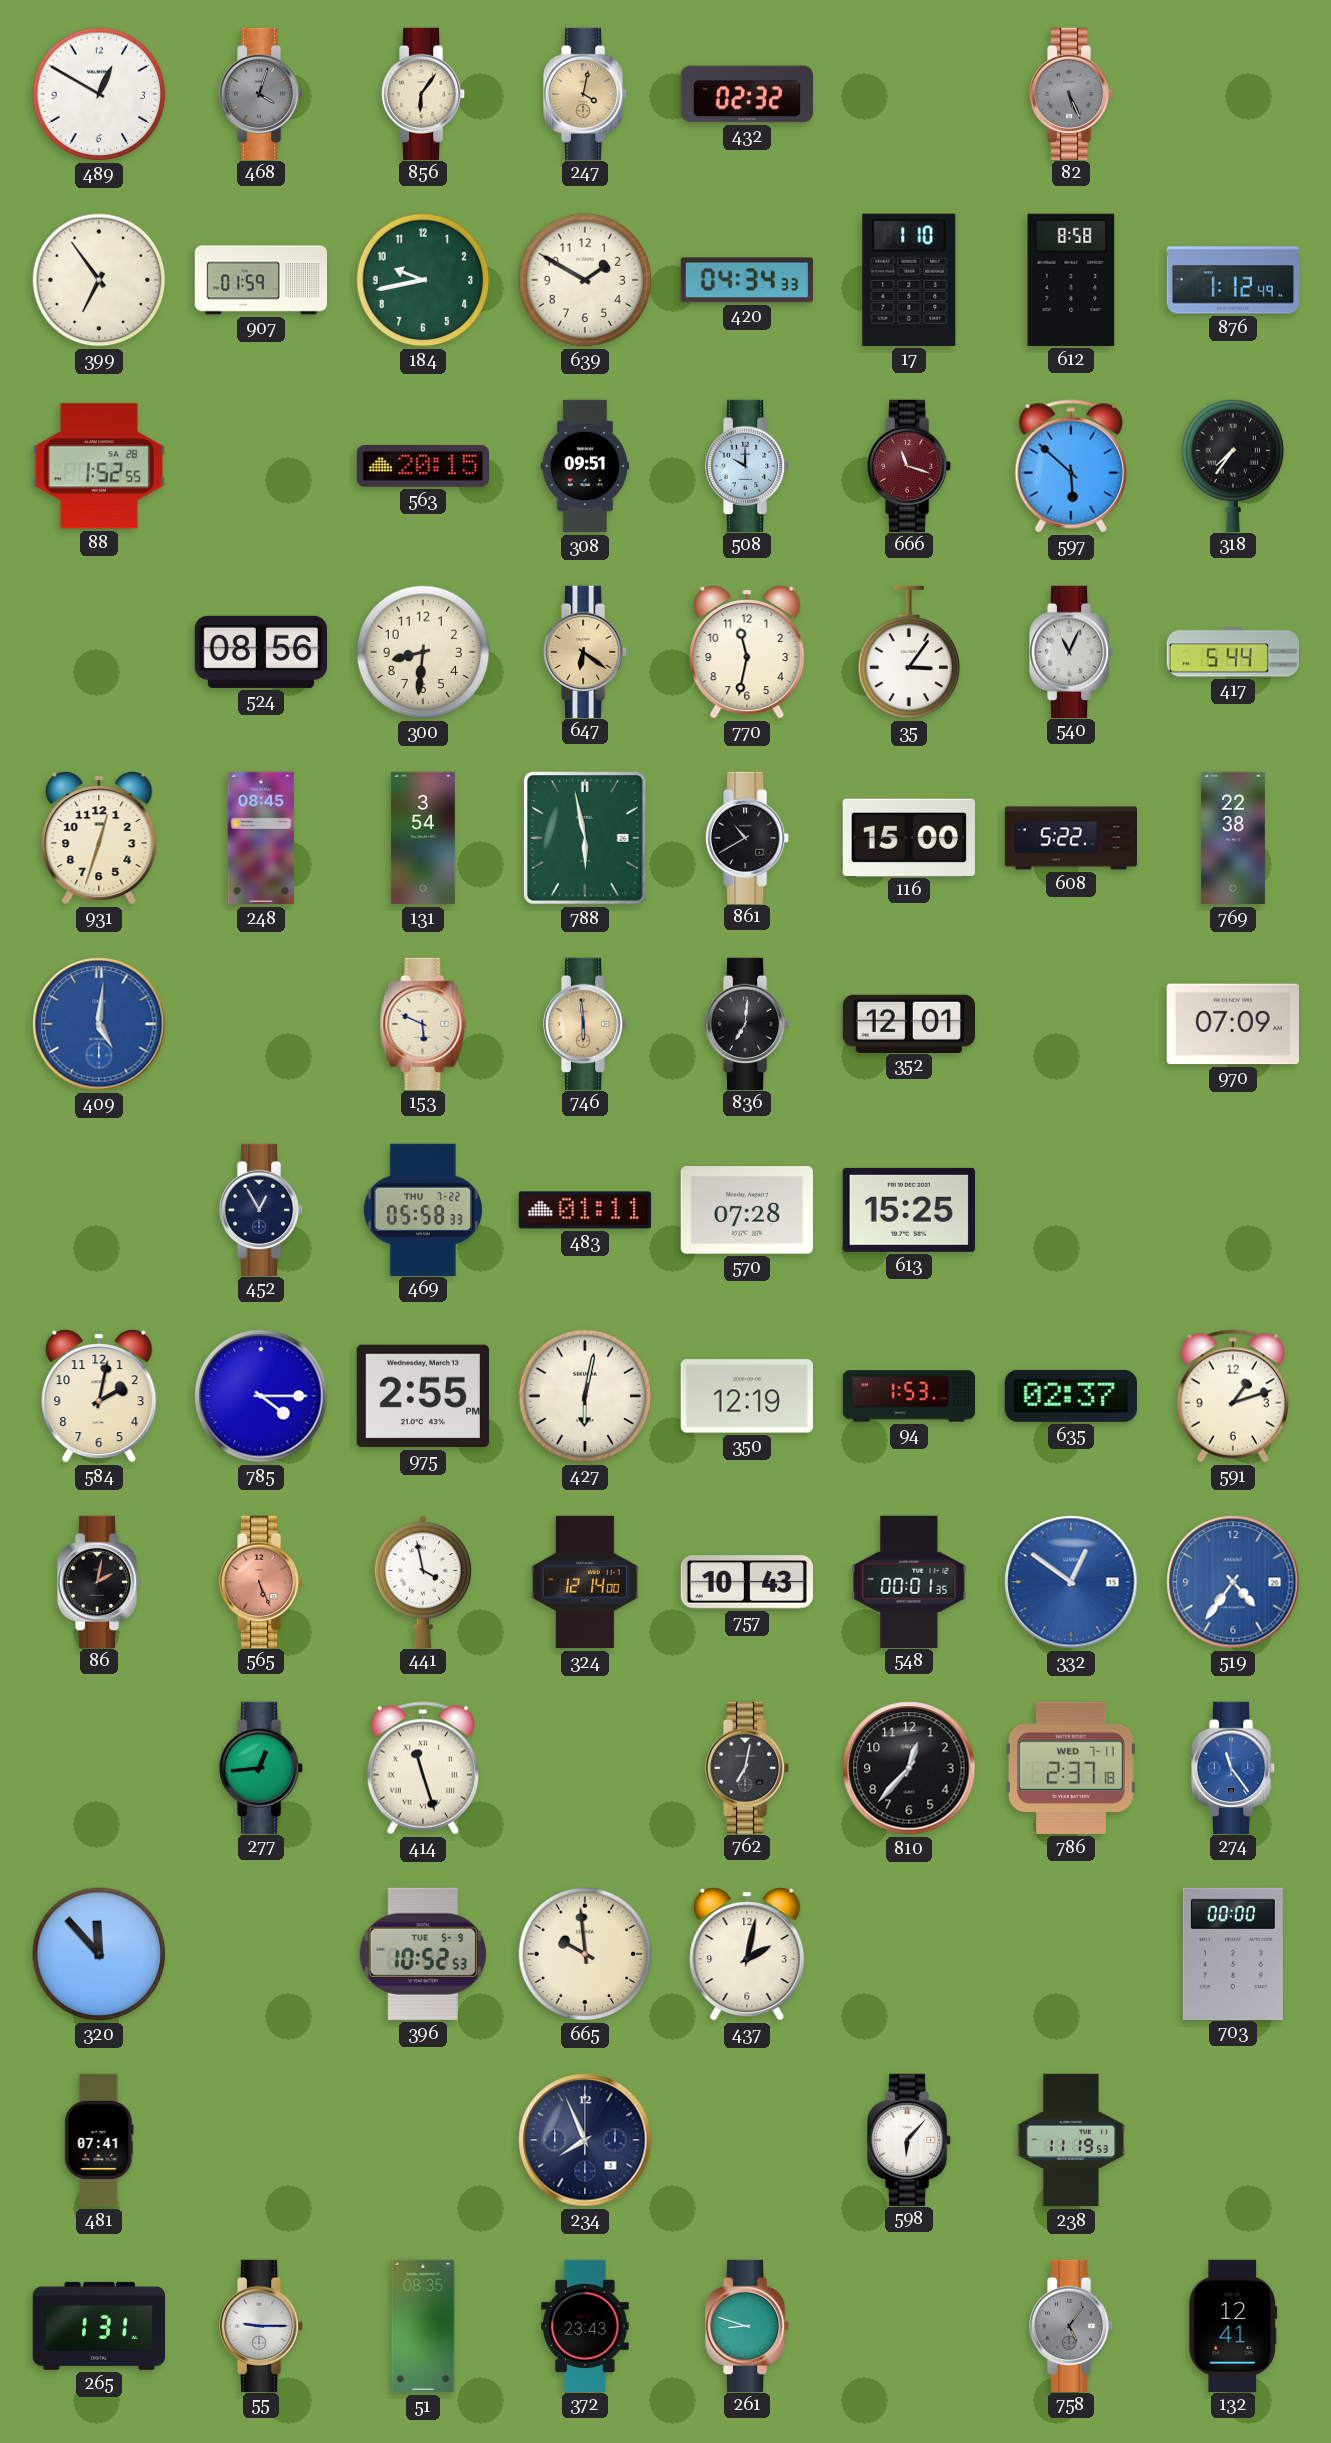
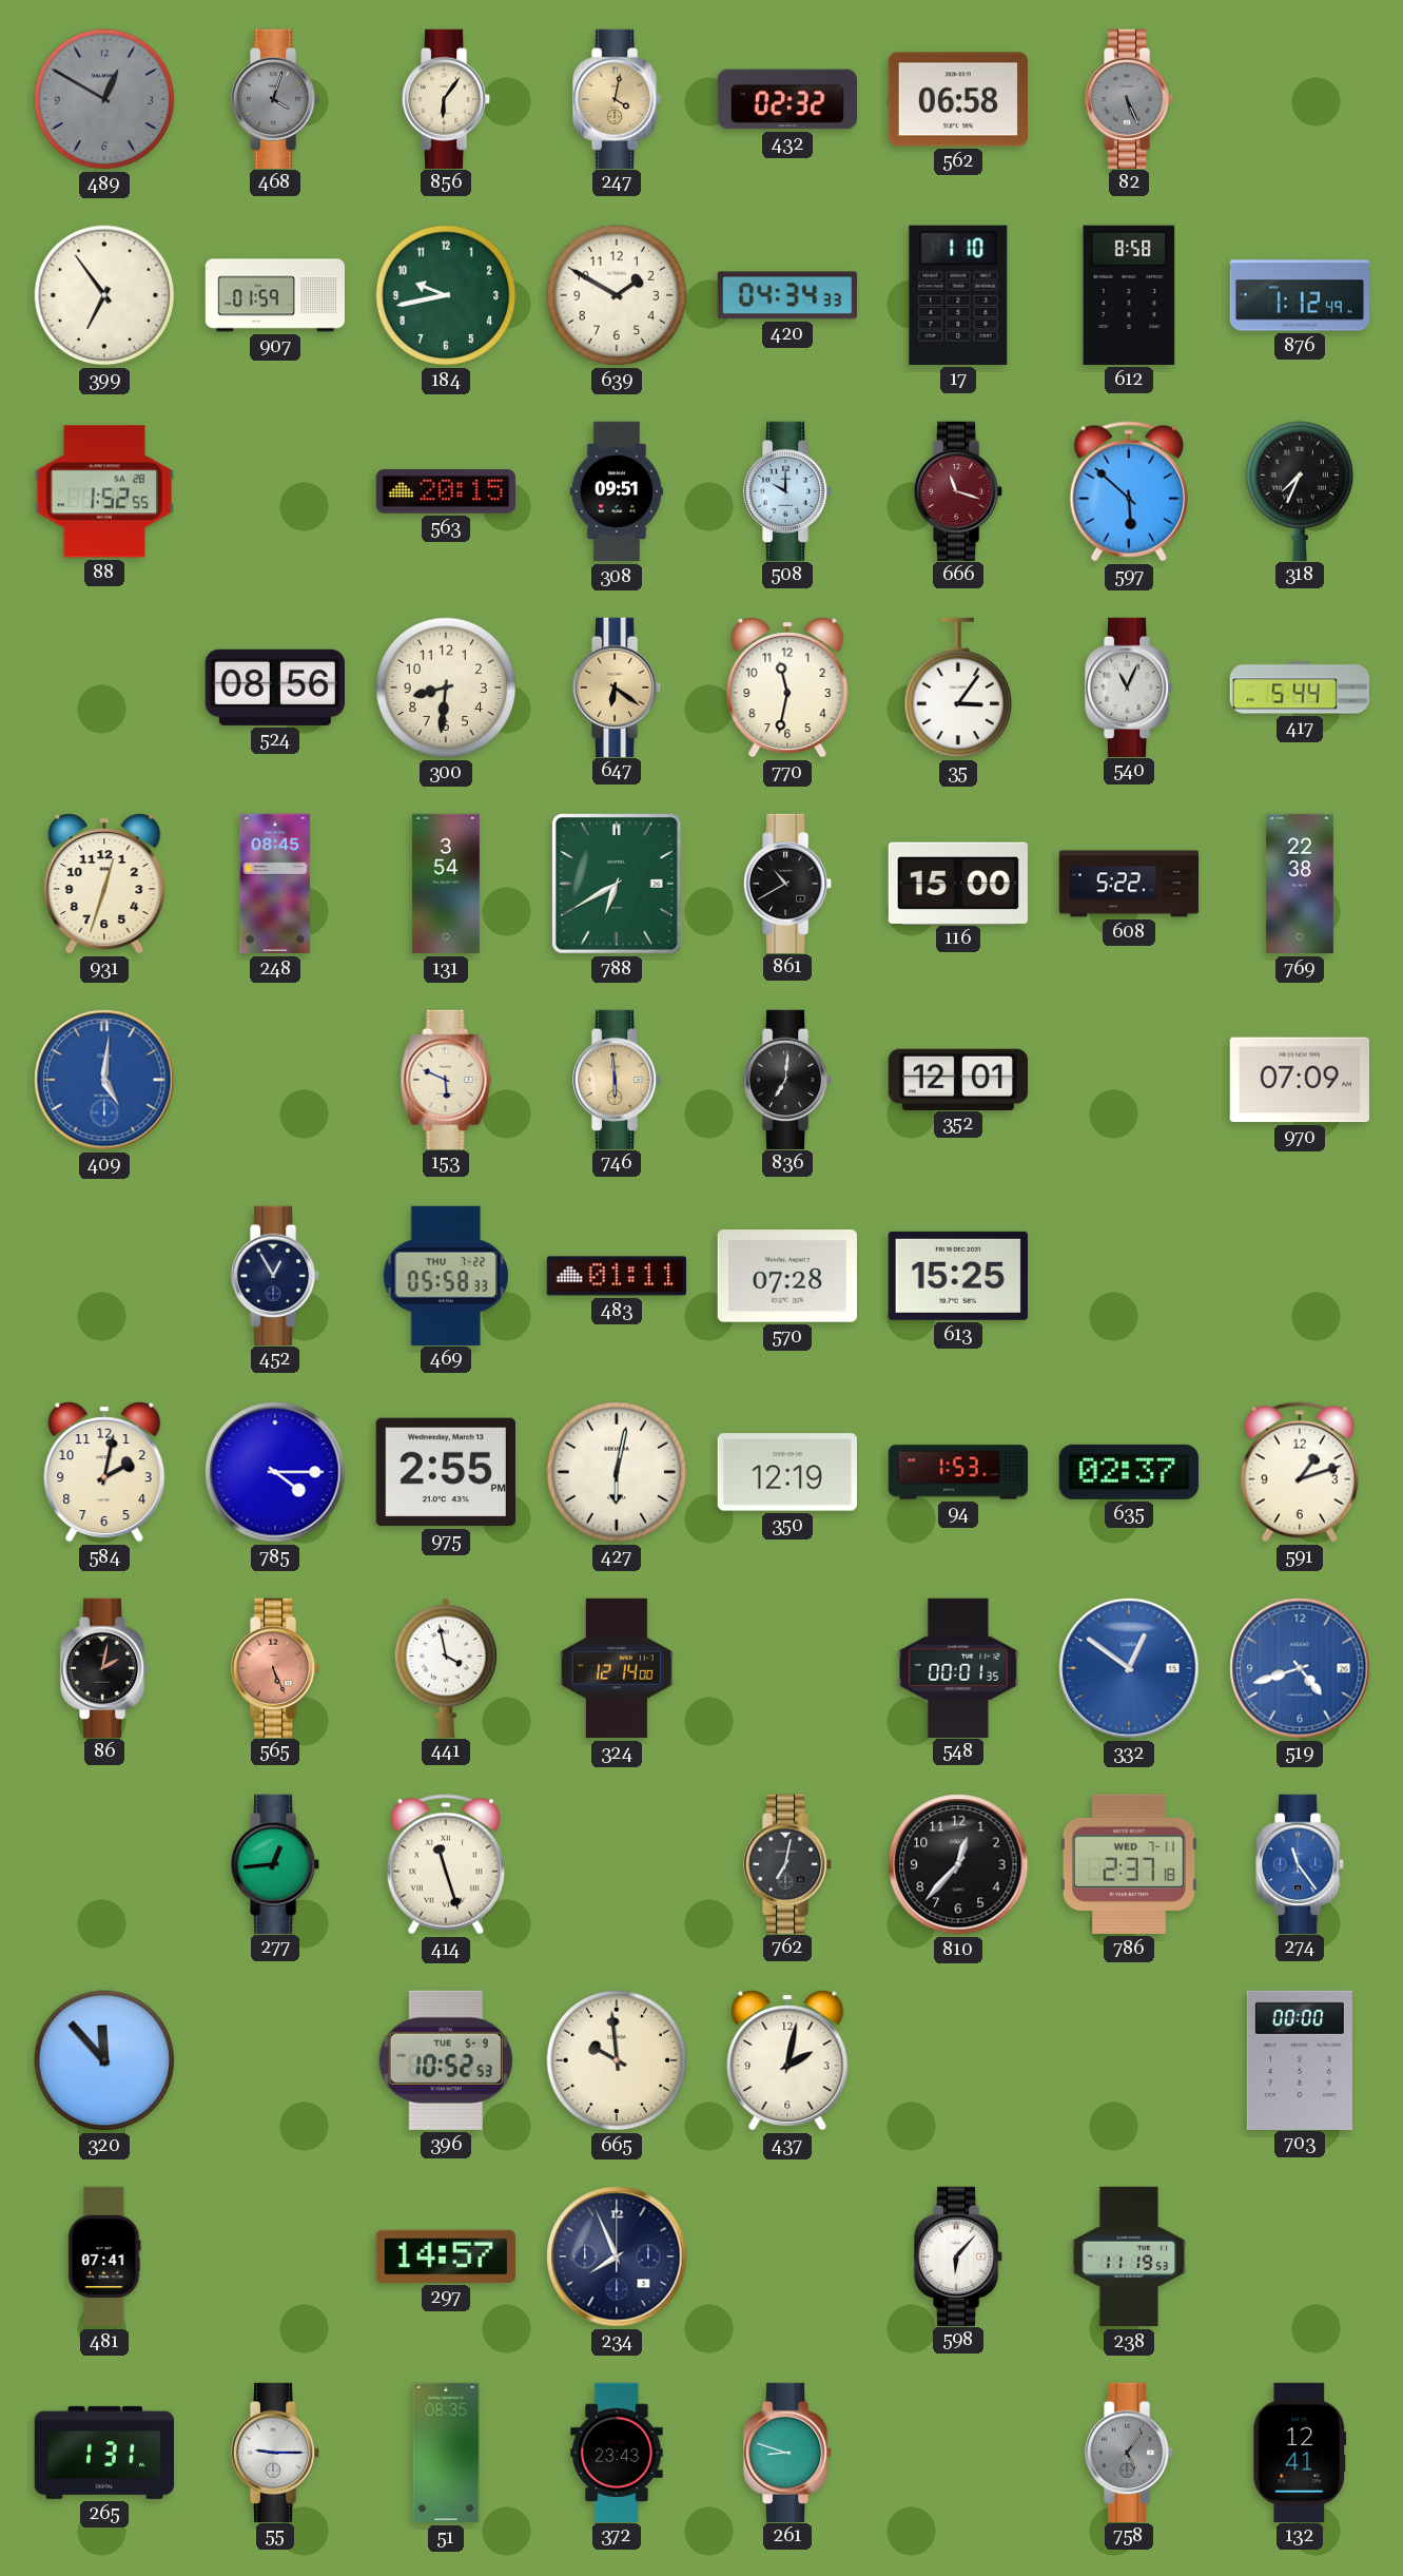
489 dial: white -> grey (104, 99)
562: none -> 06:58 (957, 99)
318: 7:36 -> 7:34 (1300, 490)
788: 5:58 -> 6:40 (617, 885)
757: 10:43 -> none (746, 1582)
519: 4:36 -> 4:42 (1300, 1668)
297: none -> 14:57 (446, 2257)
